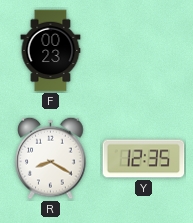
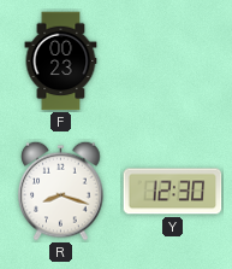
R: 8:20 -> 8:18 (61, 191)
Y: 12:35 -> 12:30 (173, 192)
